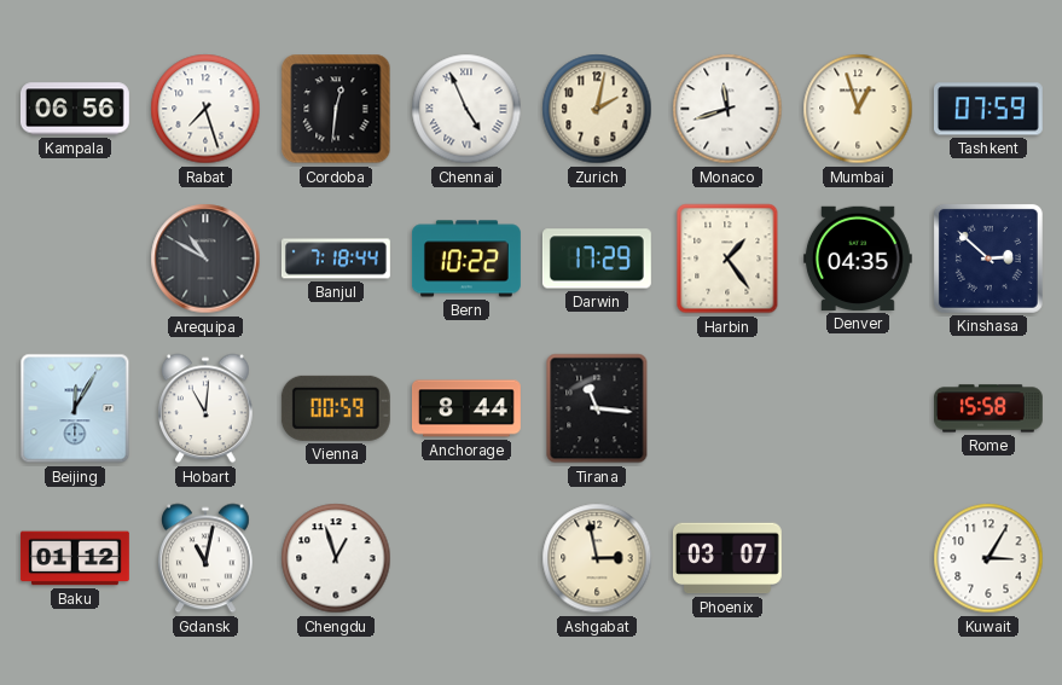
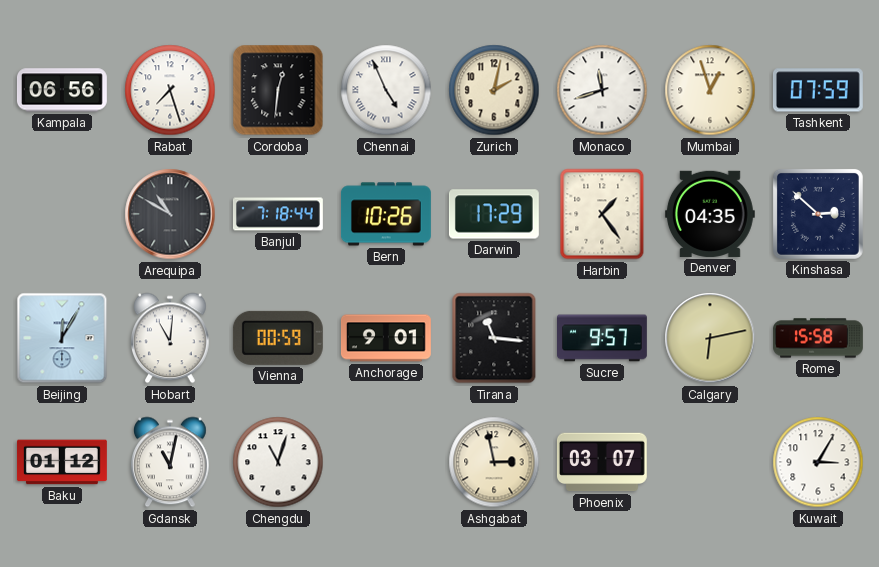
Bern: 10:22 -> 10:26 (387, 214)
Anchorage: 8:44 -> 9:01 (386, 338)
Sucre: none -> 9:57 (603, 338)
Calgary: none -> 6:13 (710, 338)
Chengdu: 12:57 -> 11:03 (278, 462)
